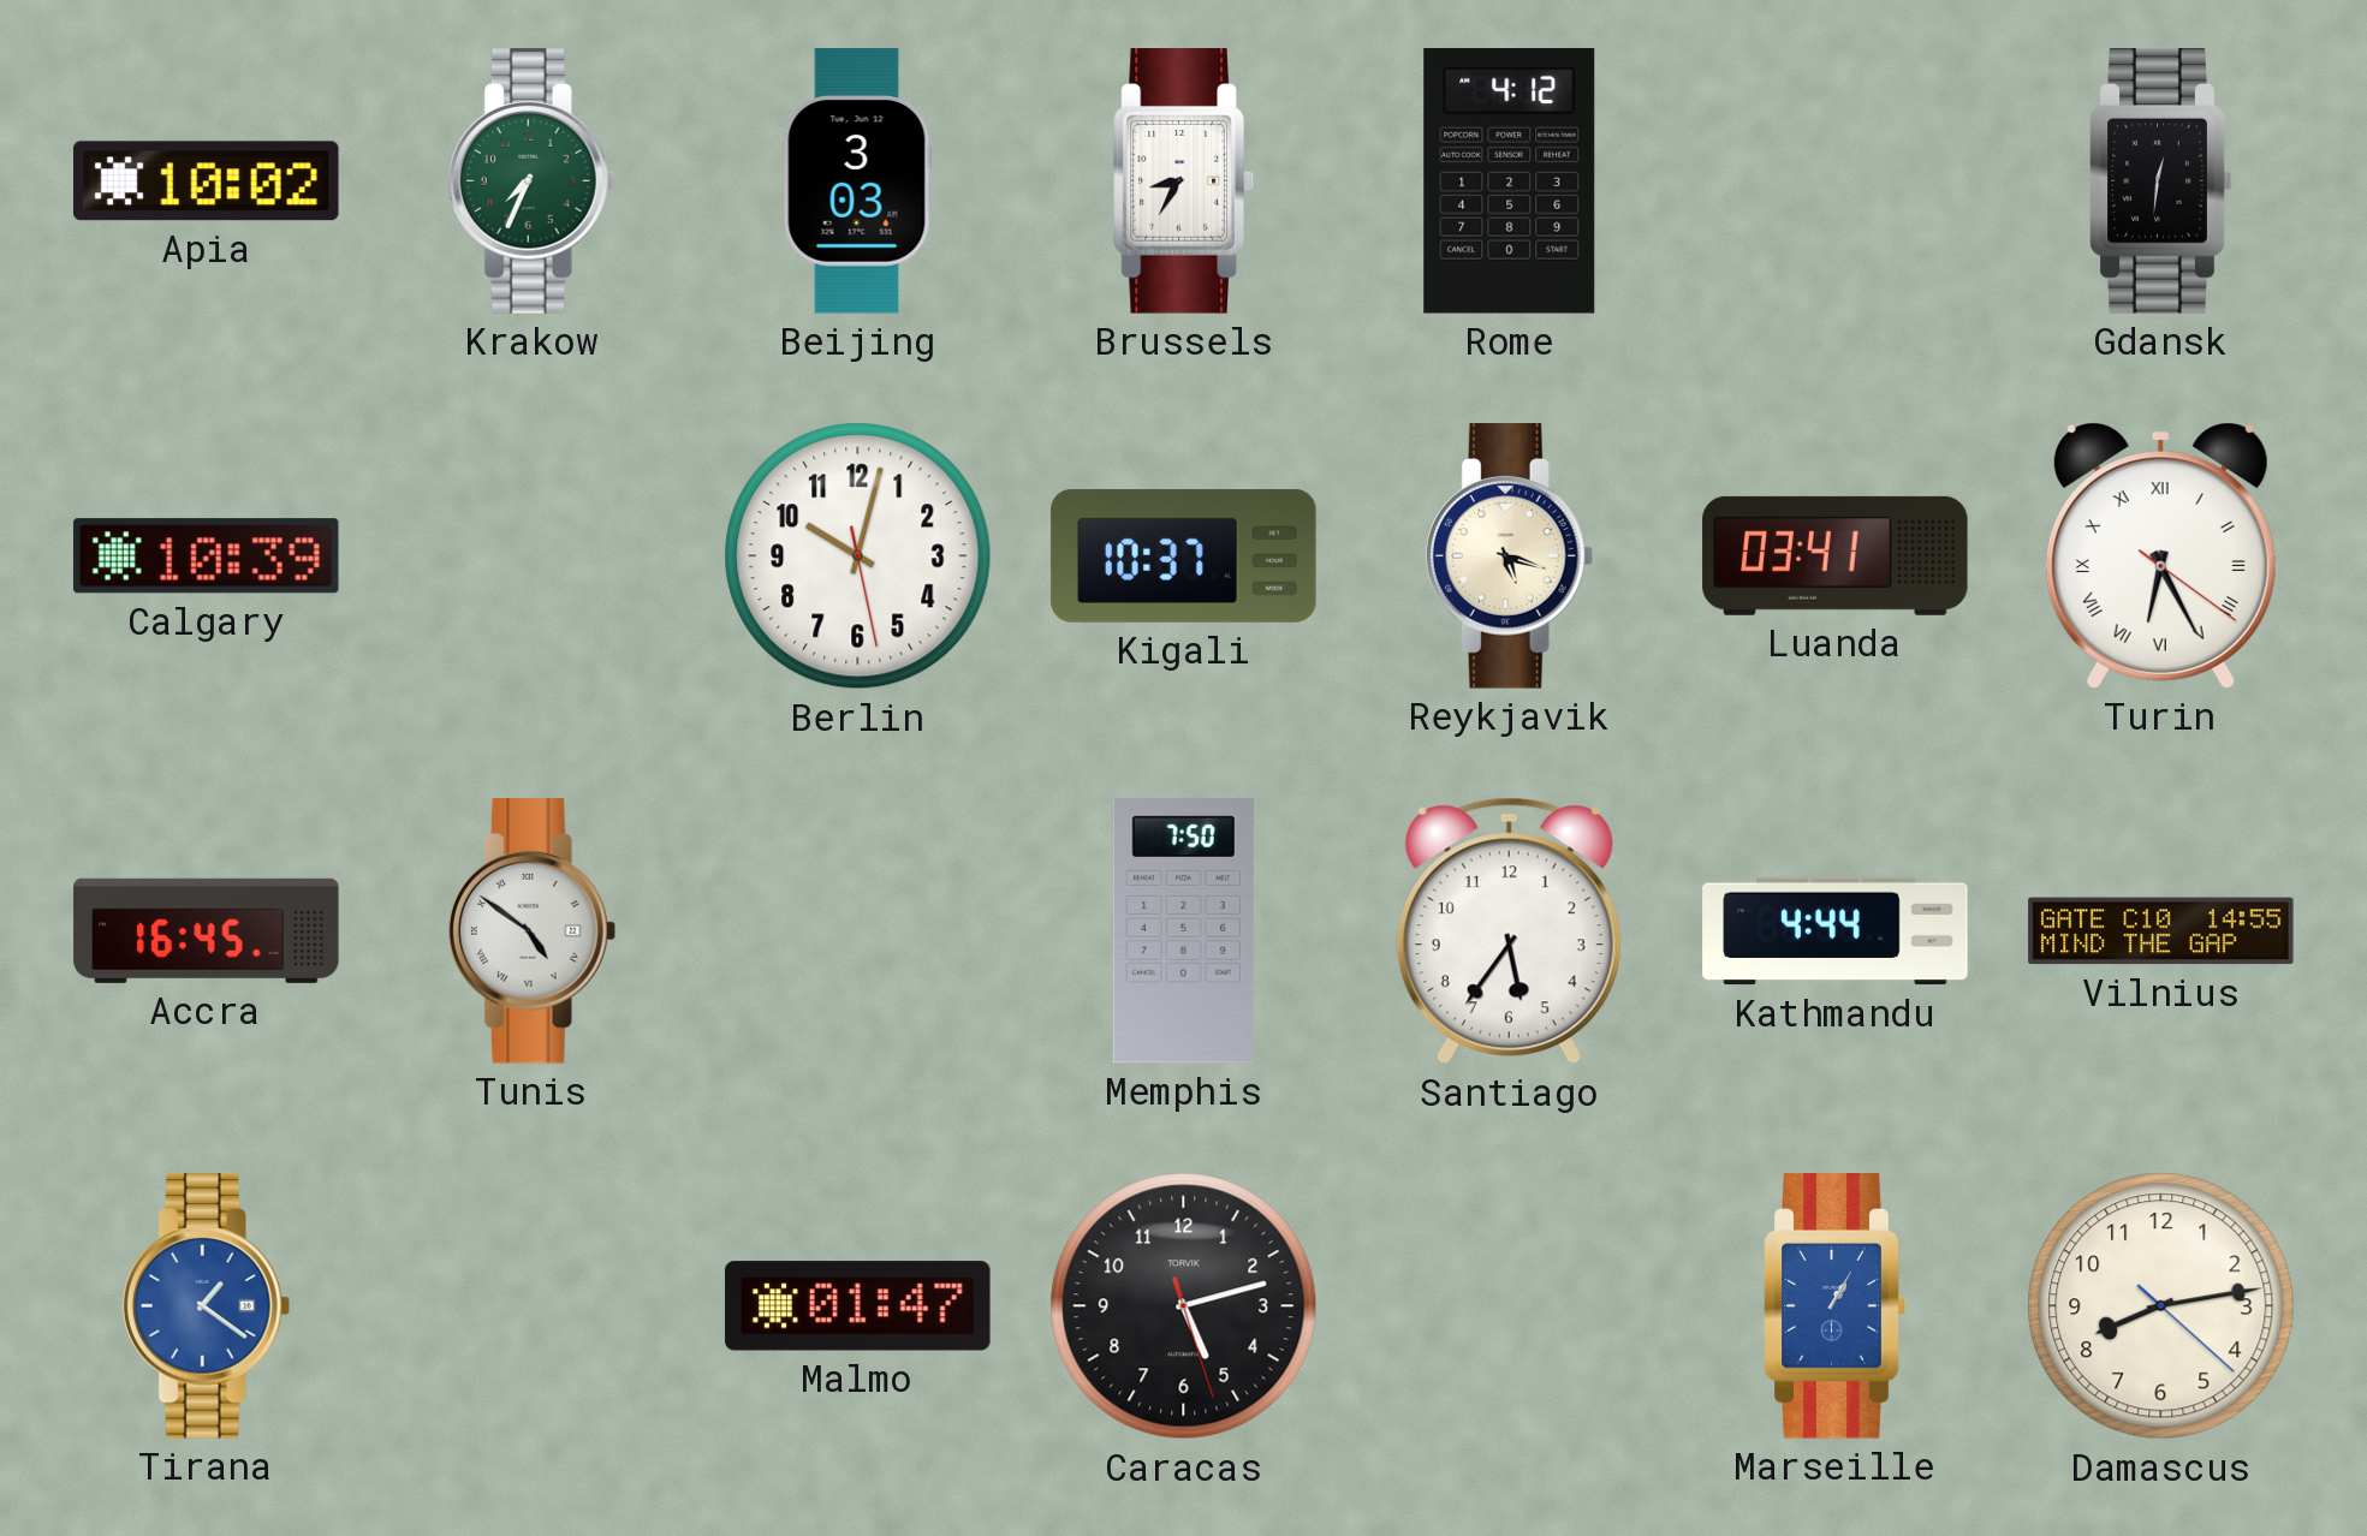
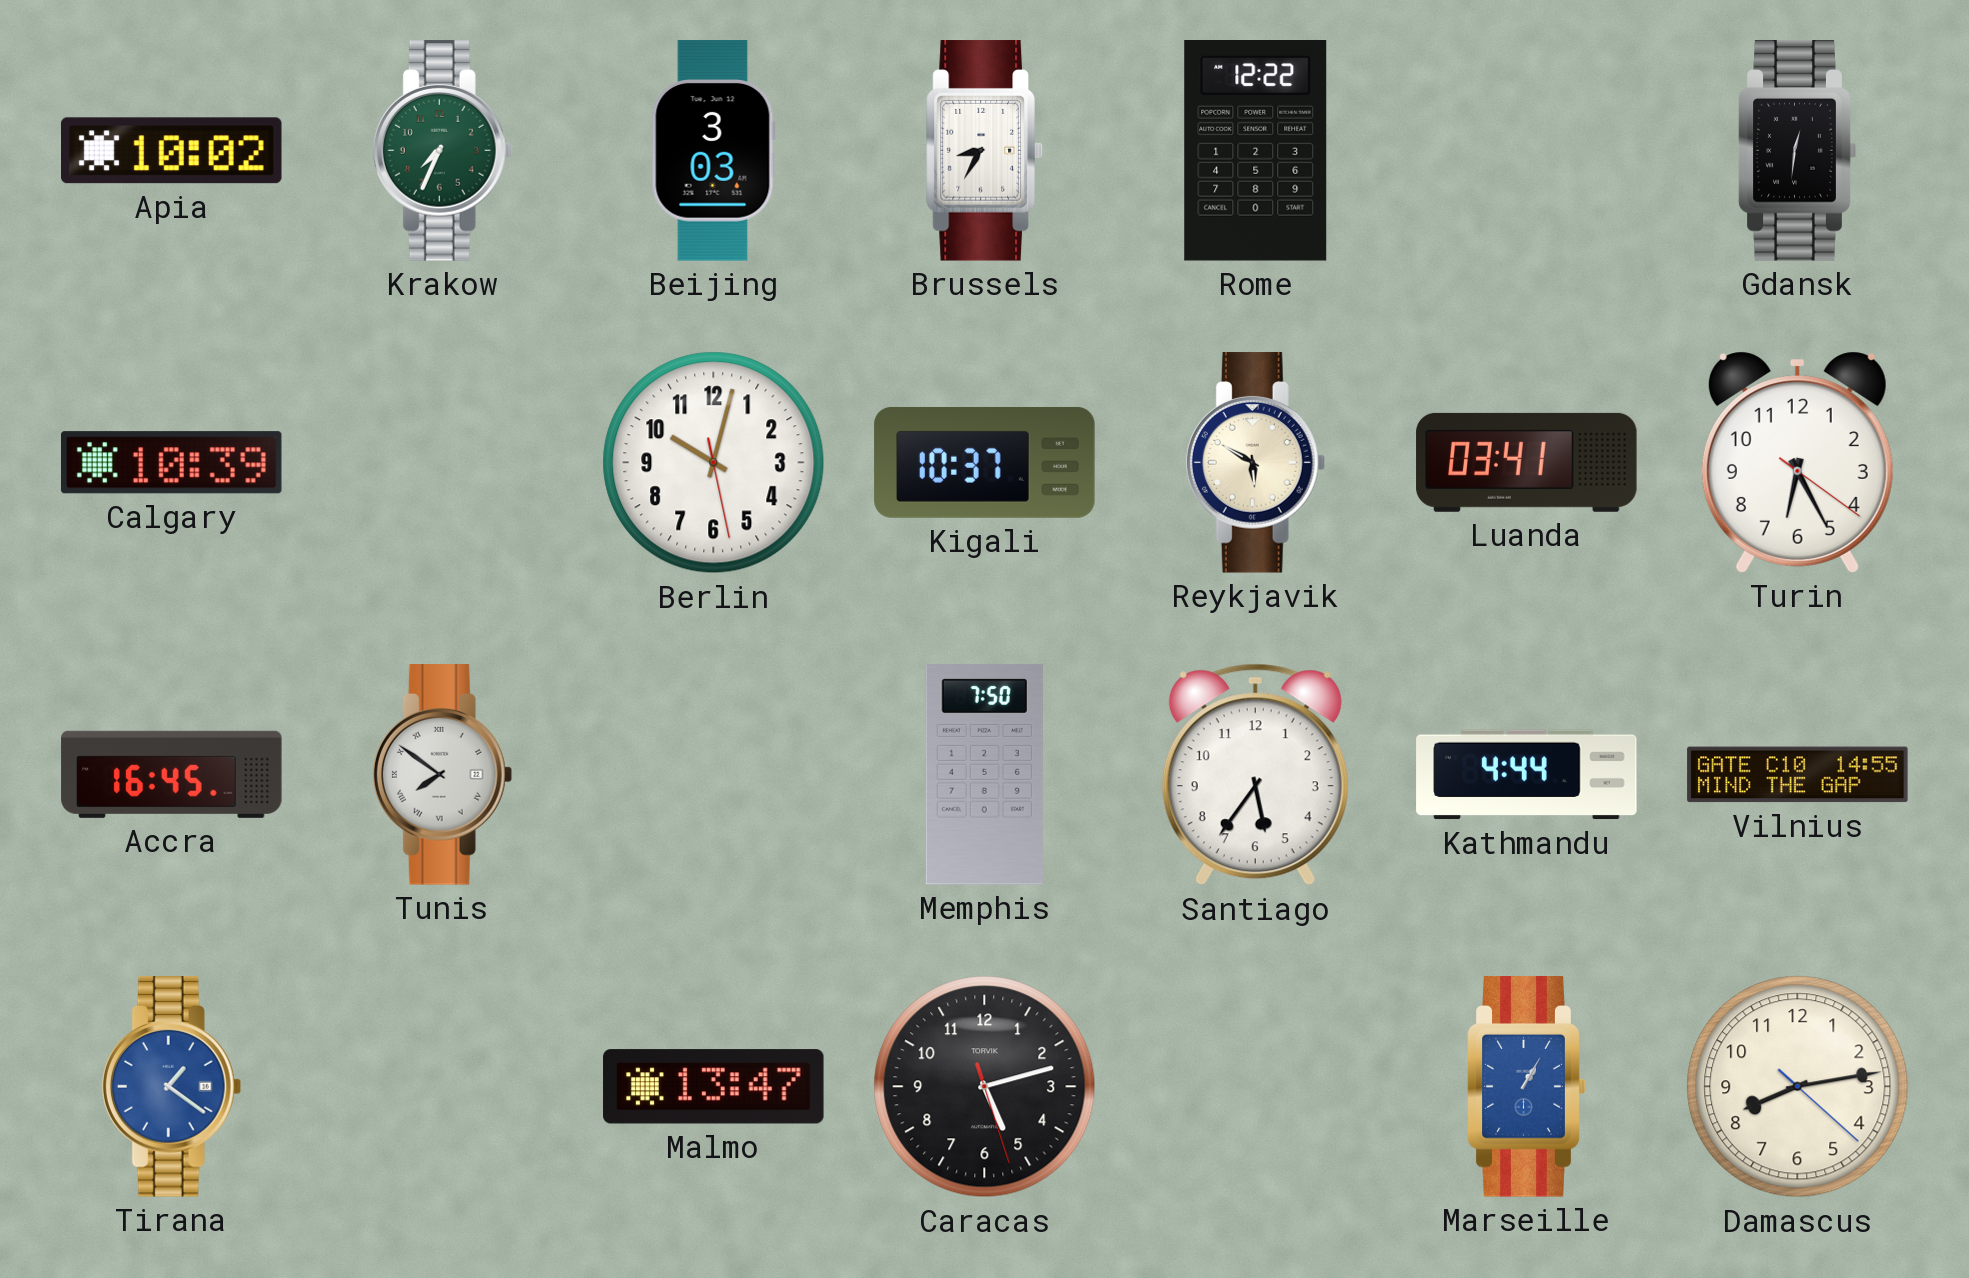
Rome: 4:12 -> 12:22 (1256, 151)
Reykjavik: 5:18 -> 5:50 (1256, 463)
Turin numerals: Roman -> Arabic (1797, 462)
Tunis: 4:51 -> 7:51 (443, 775)
Malmo: 01:47 -> 13:47 (714, 1087)
